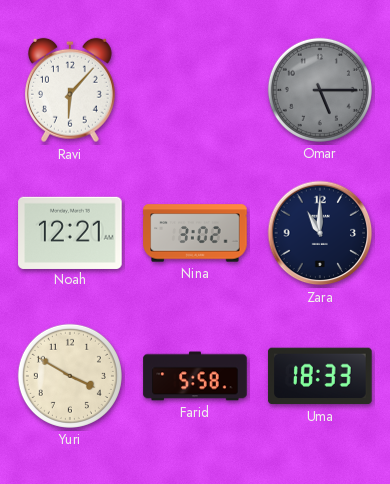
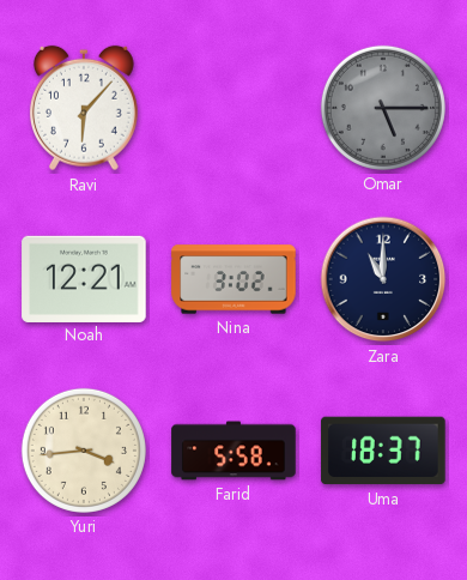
Yuri: 3:50 -> 3:44 (84, 451)
Uma: 18:33 -> 18:37 (383, 451)
